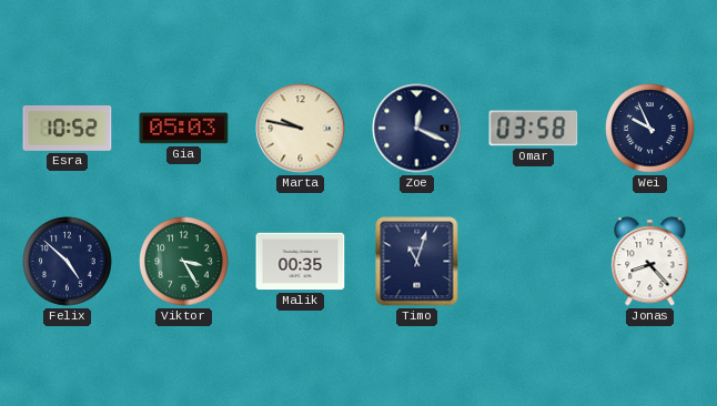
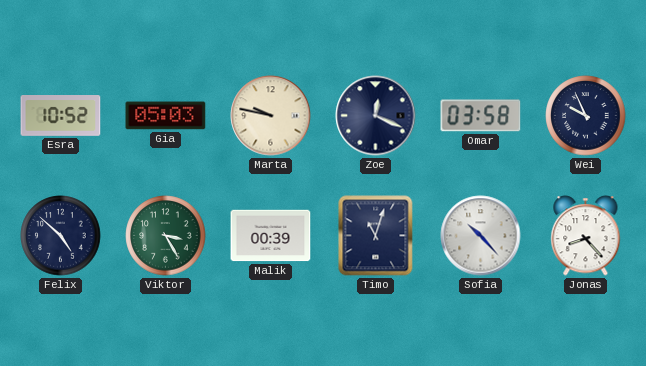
Malik: 00:35 -> 00:39 (271, 236)
Sofia: none -> 10:23 (481, 236)
